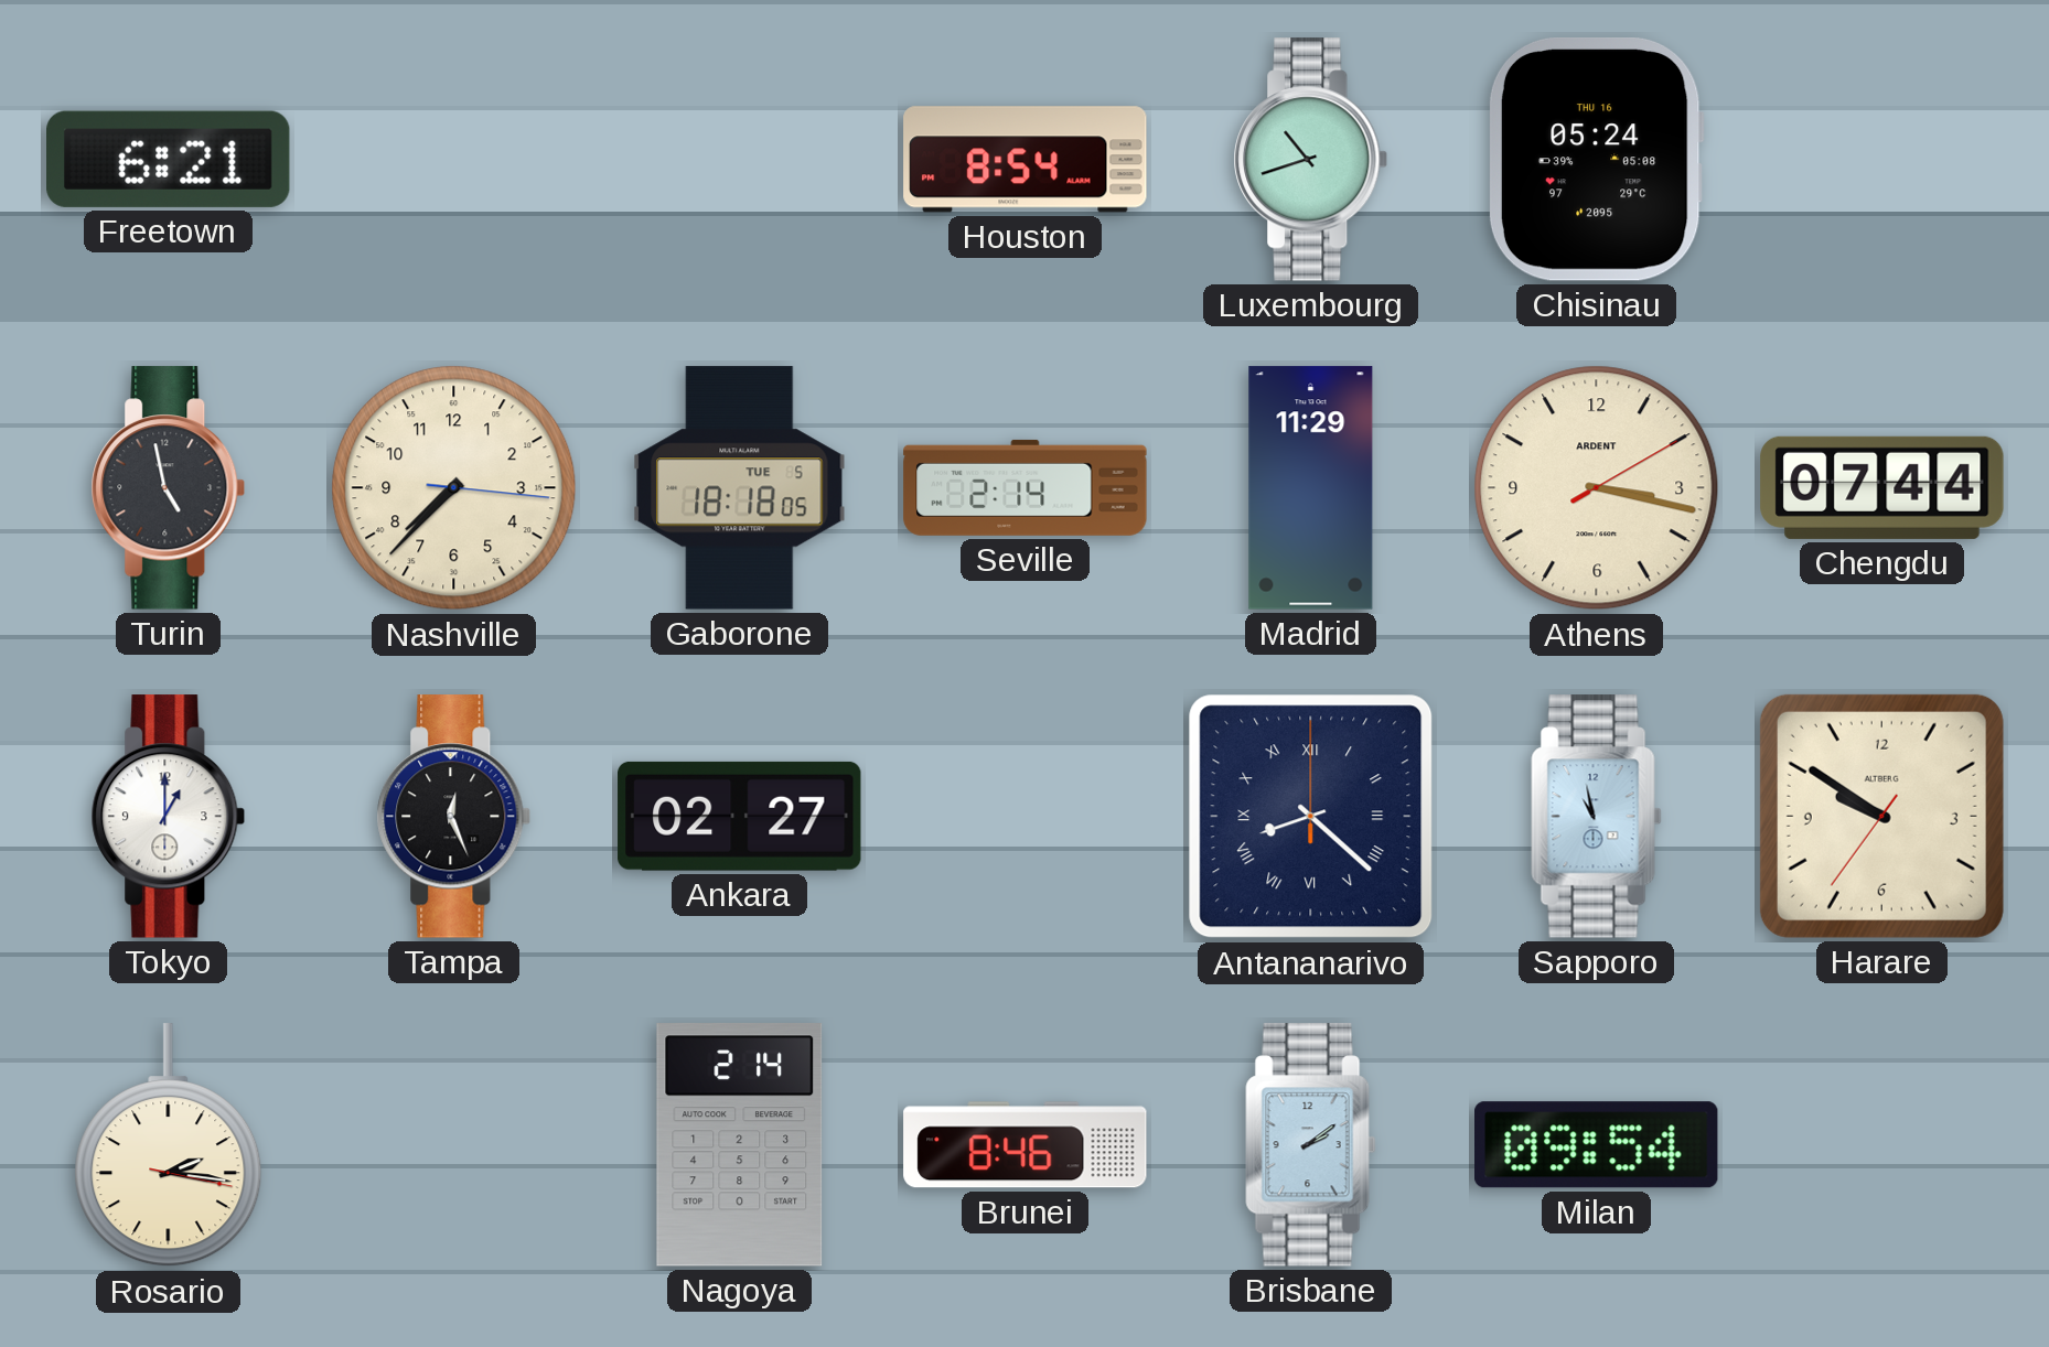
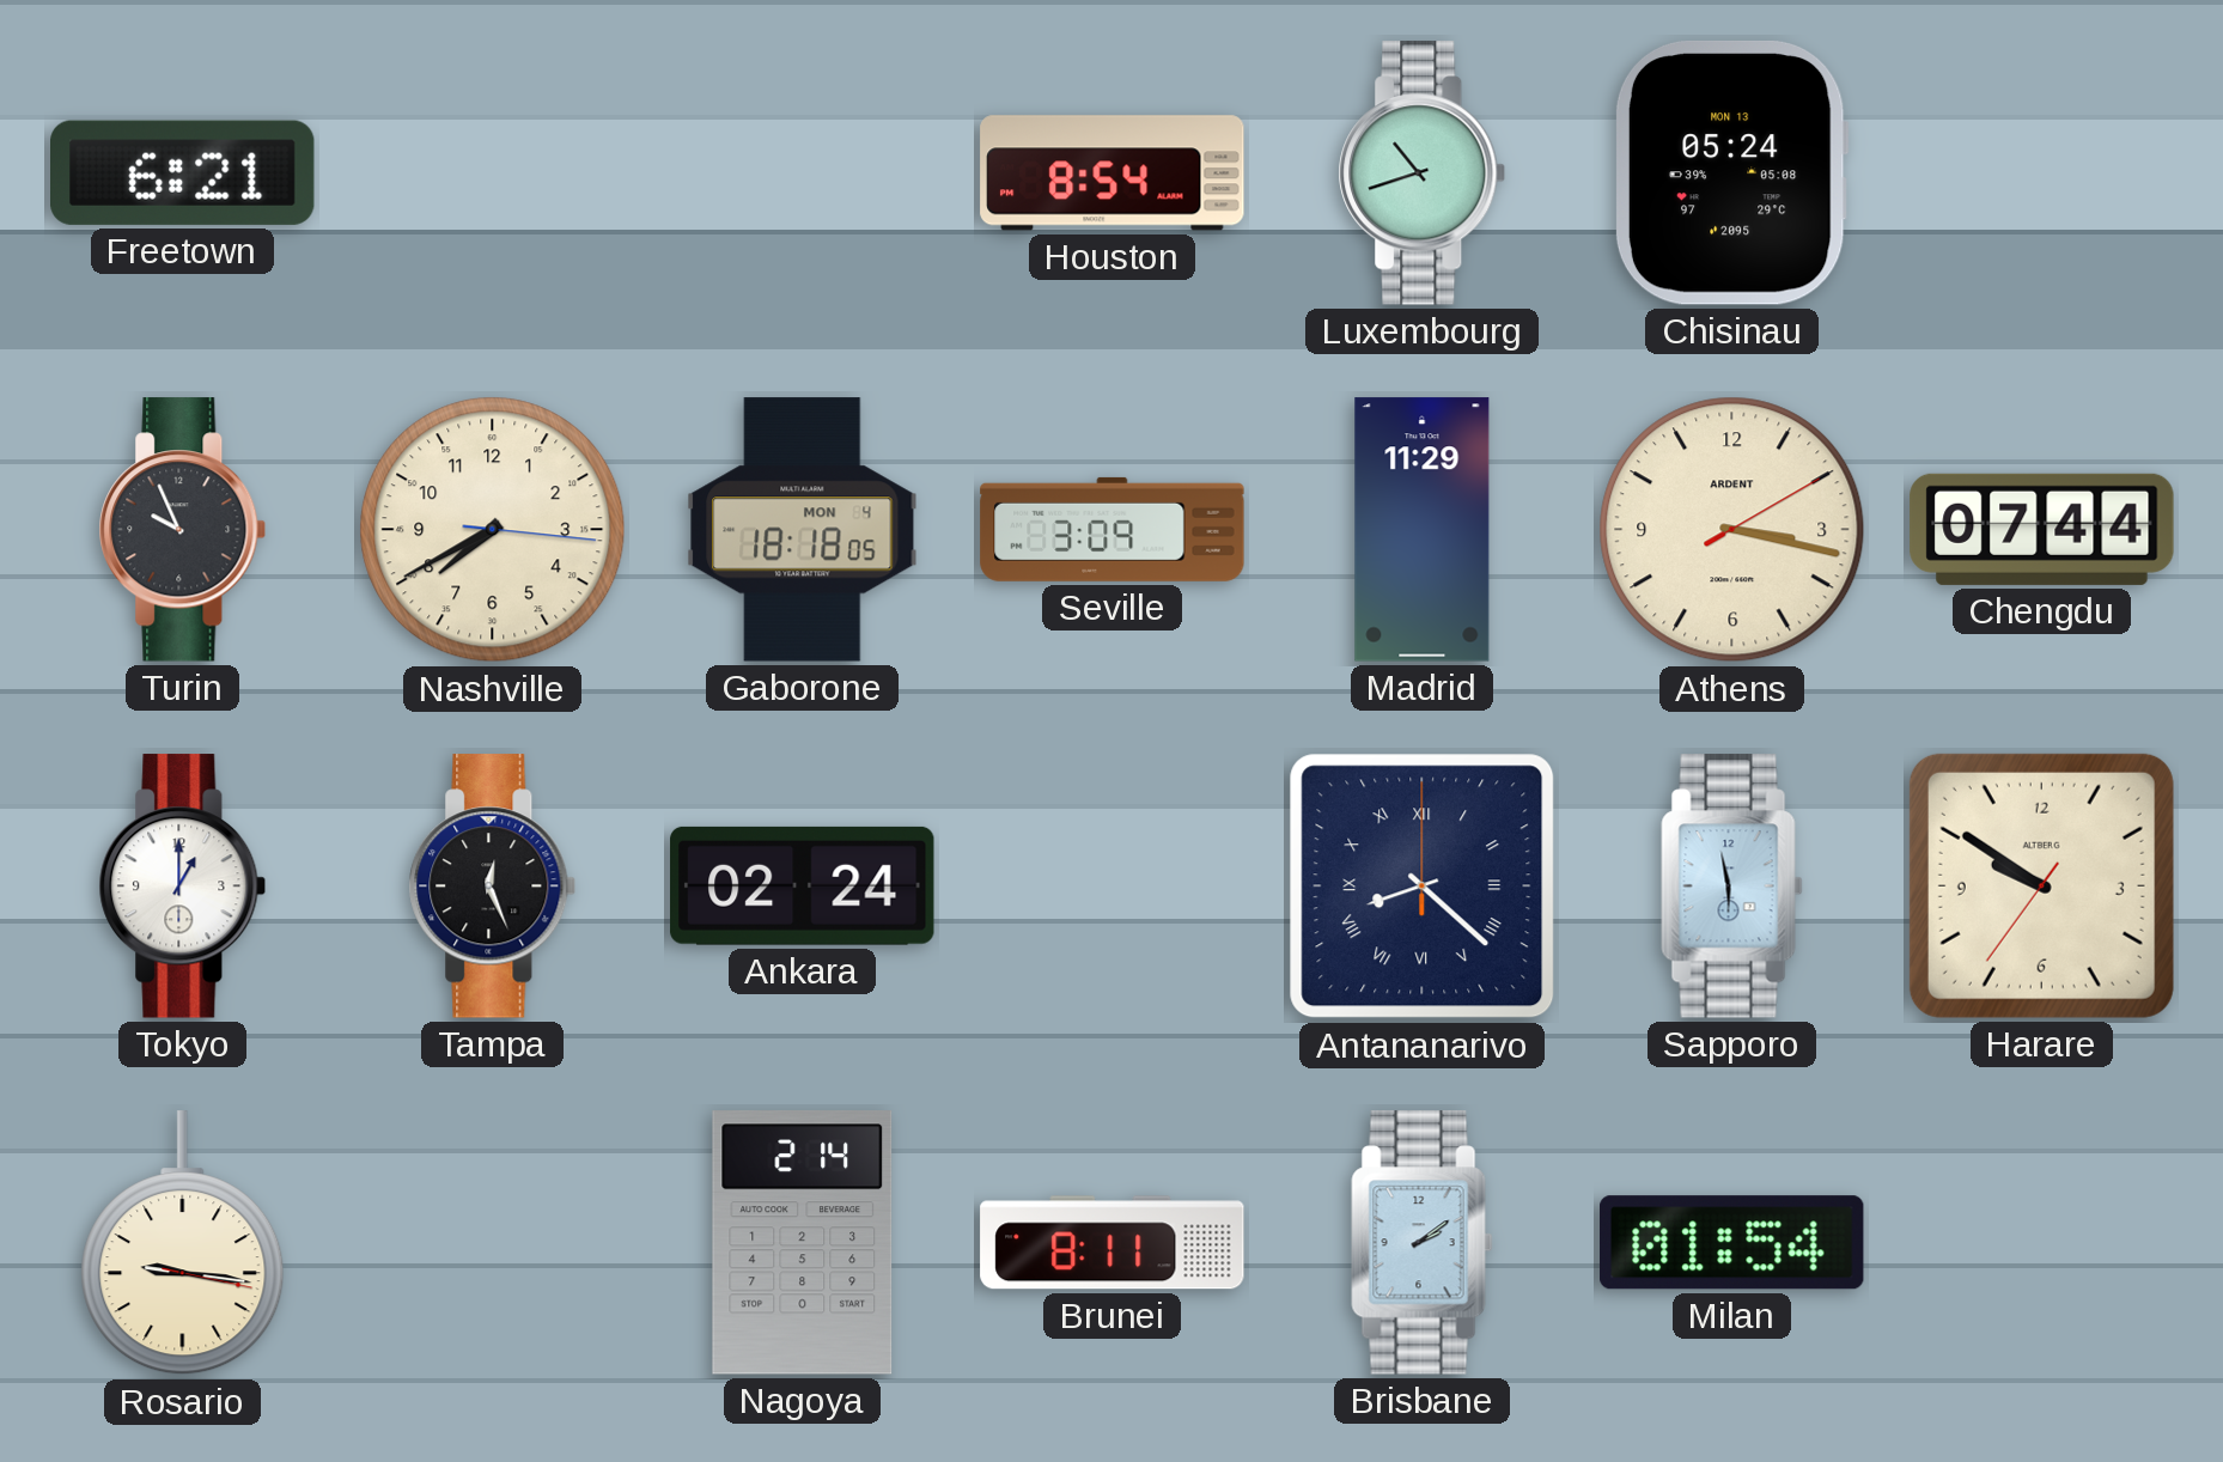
Chisinau date: THU 16 -> MON 13 (1731, 172)
Turin: 4:58 -> 9:56 (183, 530)
Nashville: 7:37 -> 7:40 (493, 530)
Gaborone date: TUE 5 -> MON 4 (803, 530)
Seville: 2:14 -> 3:09 (1113, 529)
Ankara: 02:27 -> 02:24 (803, 885)
Sapporo: 10:58 -> 5:58 (1732, 887)
Rosario: 2:16 -> 9:16 (183, 1243)
Brunei: 8:46 -> 8:11 (1113, 1243)
Milan: 09:54 -> 01:54 (1732, 1243)
